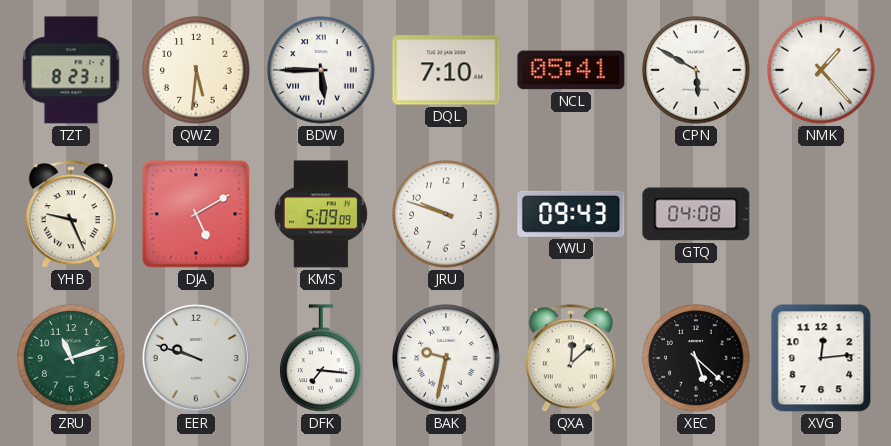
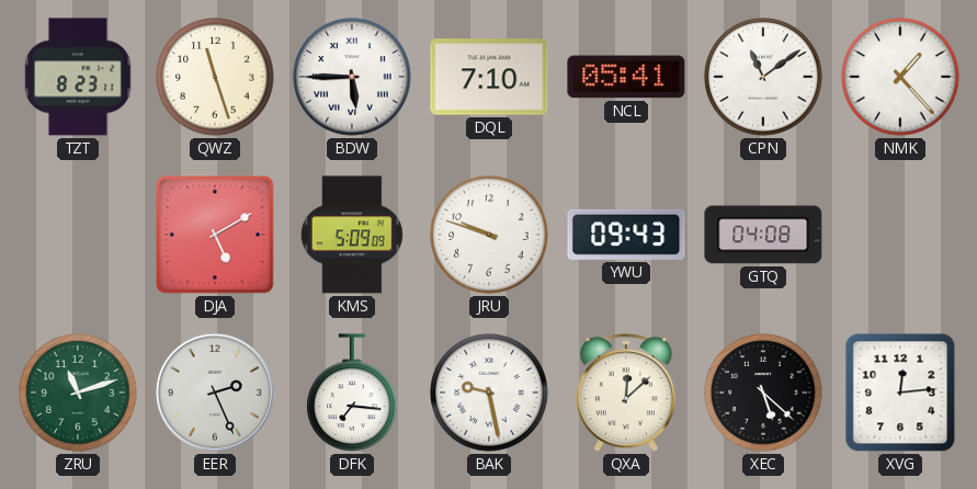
QWZ: 5:31 -> 11:27 (215, 77)
CPN: 5:50 -> 11:09 (763, 77)
YHB: 9:26 -> none (71, 215)
EER: 9:48 -> 2:26 (215, 393)
BAK: 9:32 -> 9:28 (489, 393)
